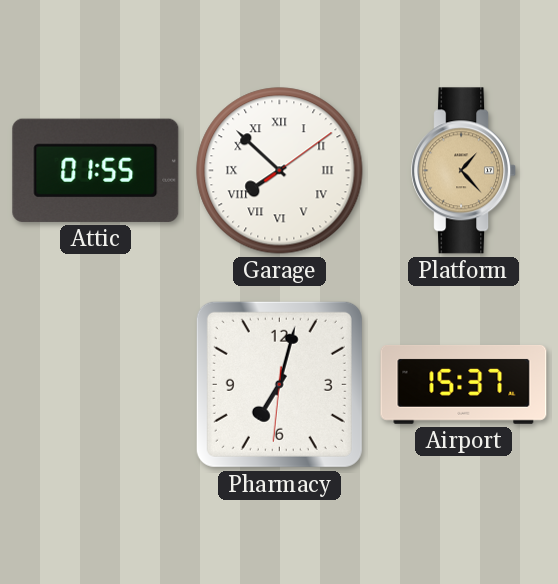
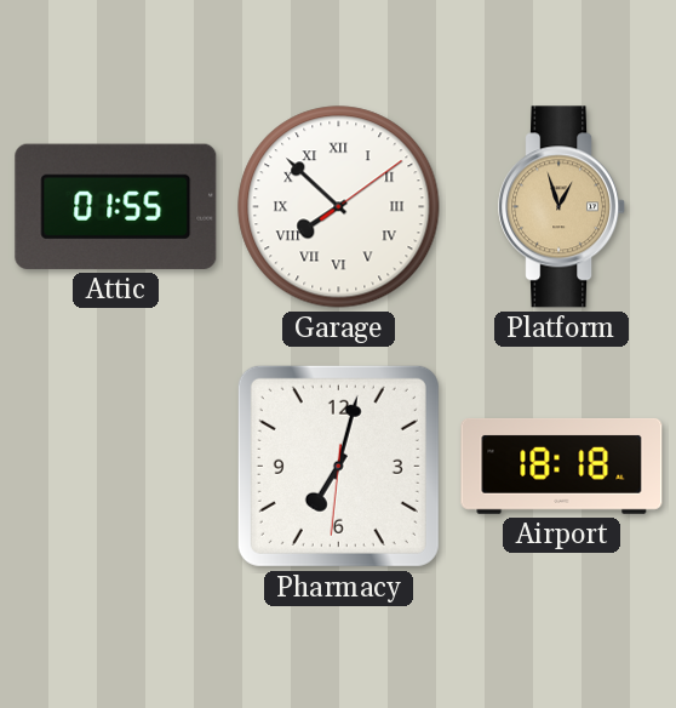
Platform: 1:23 -> 12:57 (562, 207)
Airport: 15:37 -> 18:18 (562, 466)
